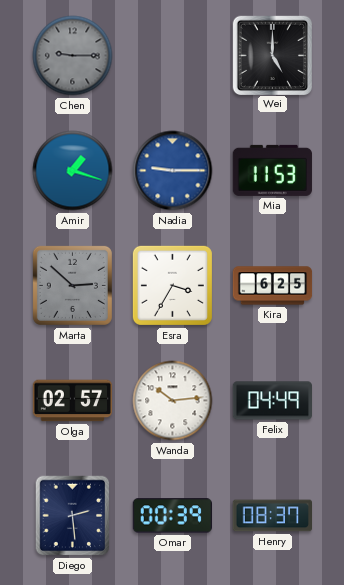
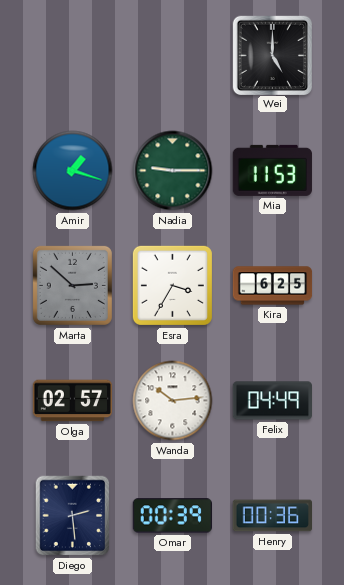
Chen: 9:15 -> none (73, 56)
Nadia dial: blue -> green (173, 171)
Henry: 08:37 -> 00:36 (272, 516)
